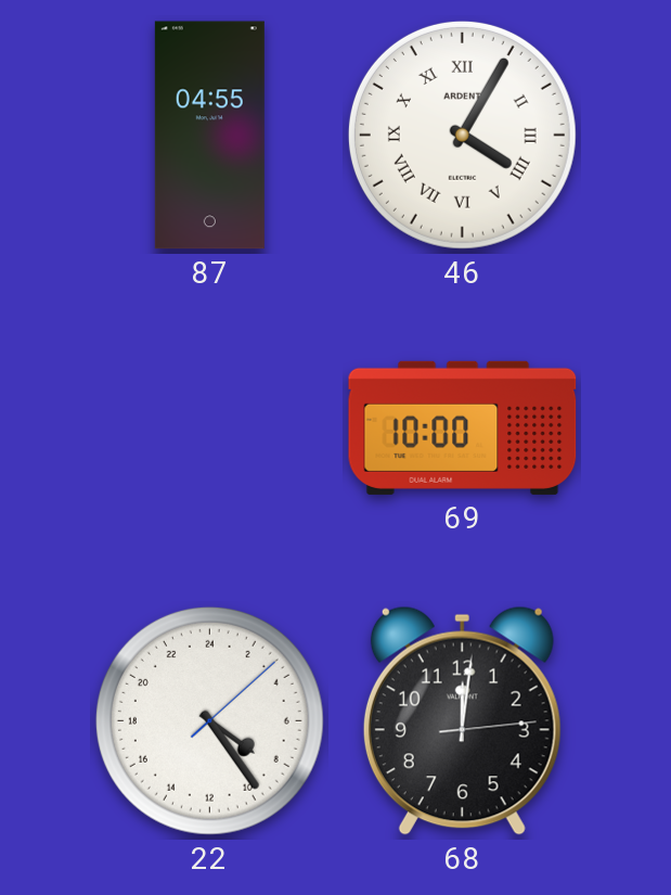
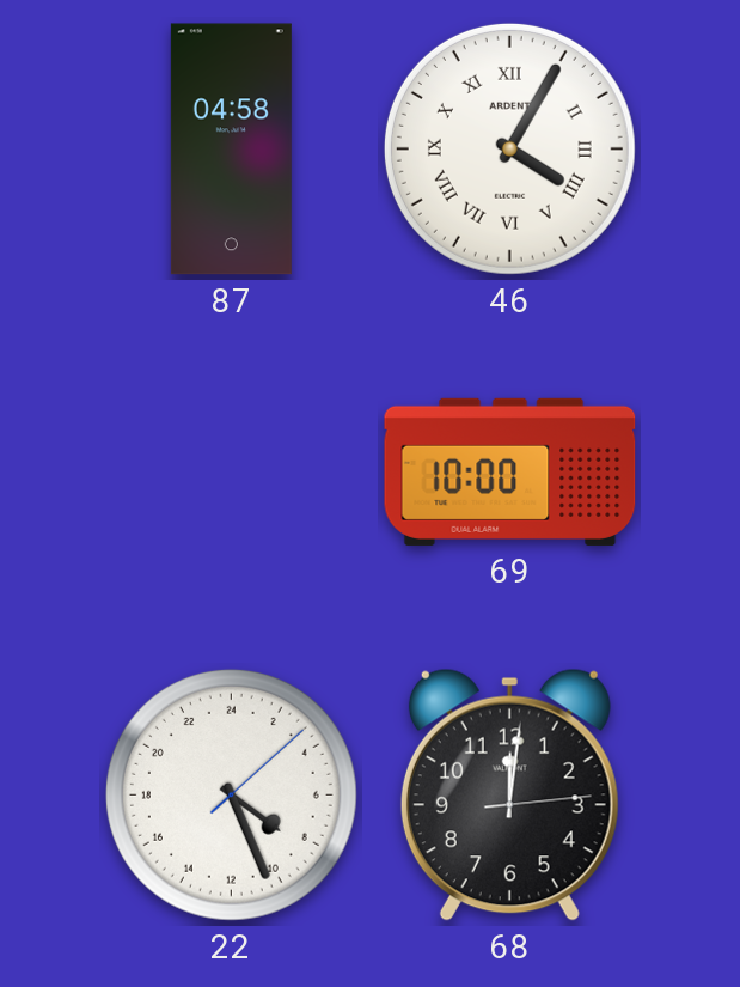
87: 04:55 -> 04:58 (231, 150)
22: 8:24 -> 8:26 (231, 794)
